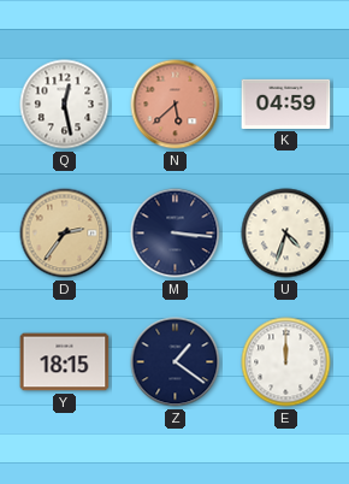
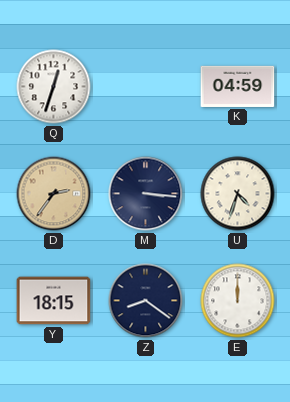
Q: 12:28 -> 12:33 (54, 87)
N: 5:38 -> none (176, 105)
Z: 1:21 -> 8:21 (146, 301)
